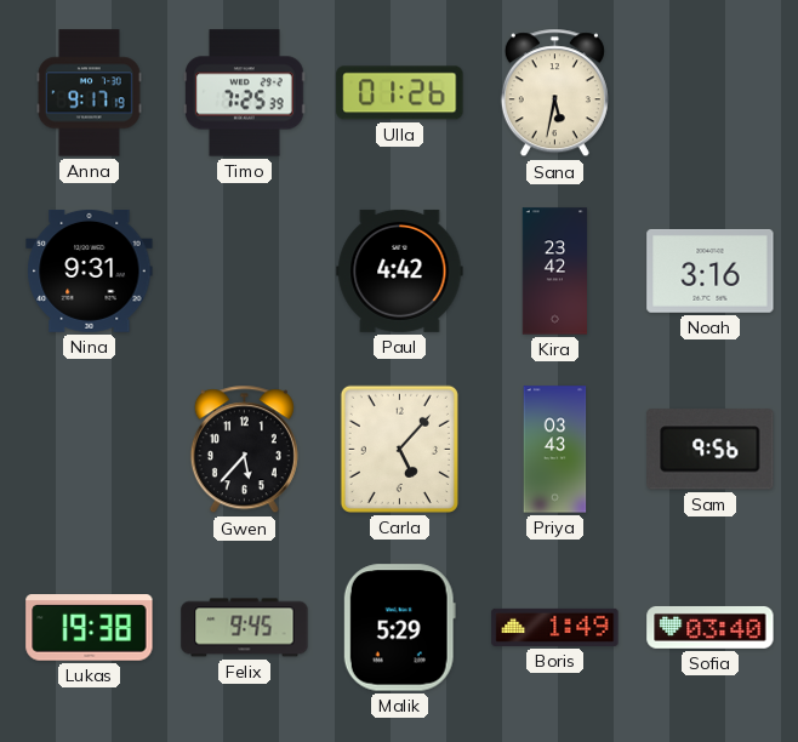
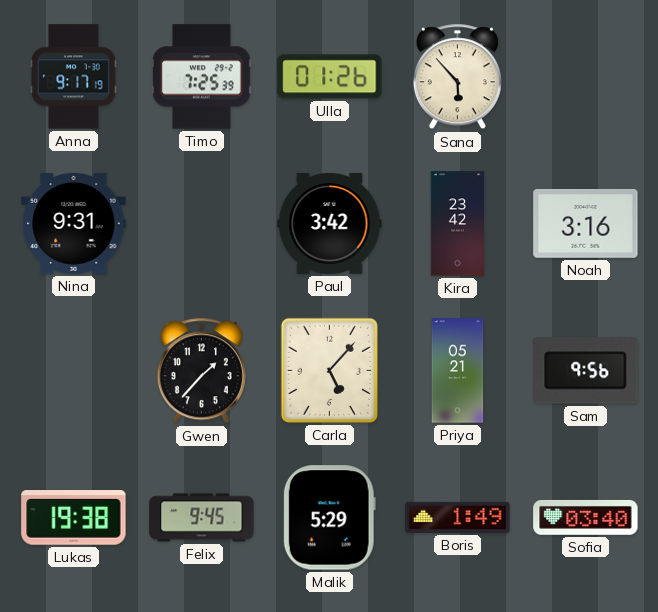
Sana: 5:32 -> 5:53 (457, 77)
Paul: 4:42 -> 3:42 (330, 223)
Gwen: 5:37 -> 1:37 (201, 371)
Priya: 03:43 -> 05:21 (458, 371)
